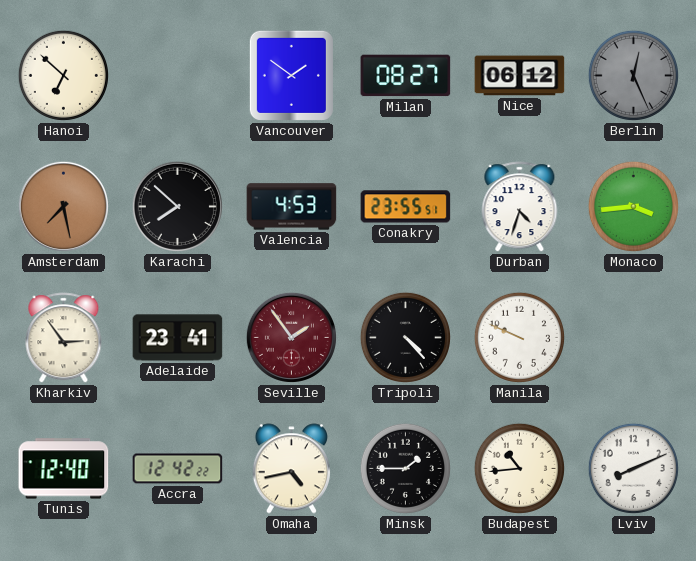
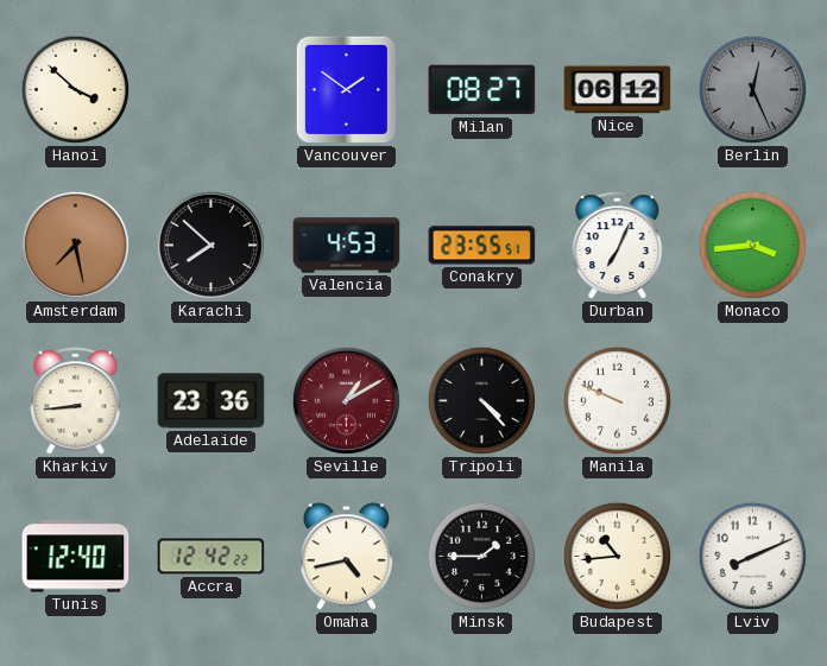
Hanoi: 6:52 -> 3:52 (75, 89)
Durban: 4:33 -> 7:04 (618, 246)
Kharkiv: 2:54 -> 8:44 (76, 401)
Adelaide: 23:41 -> 23:36 (212, 401)
Seville: 1:54 -> 1:10 (346, 400)
